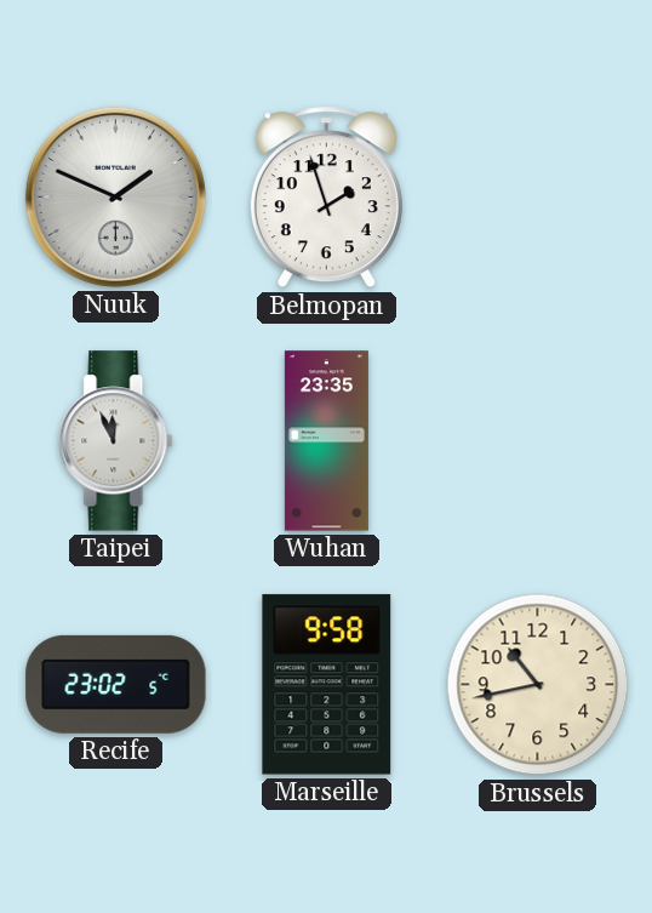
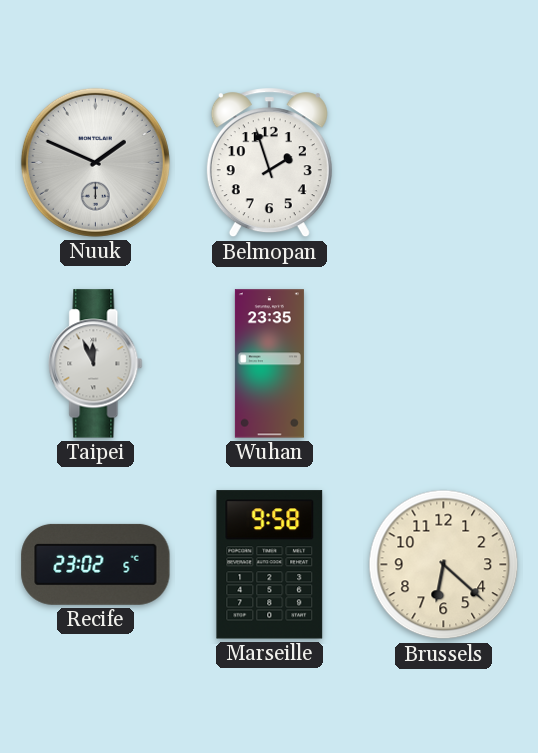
Brussels: 10:43 -> 6:22 (444, 565)
